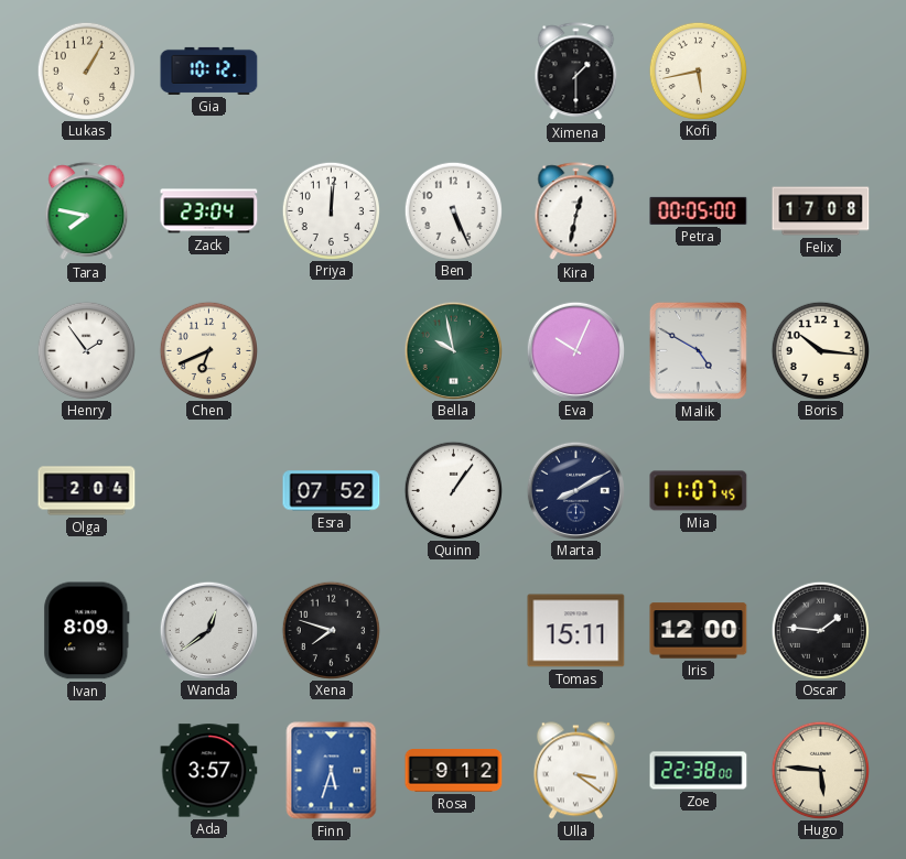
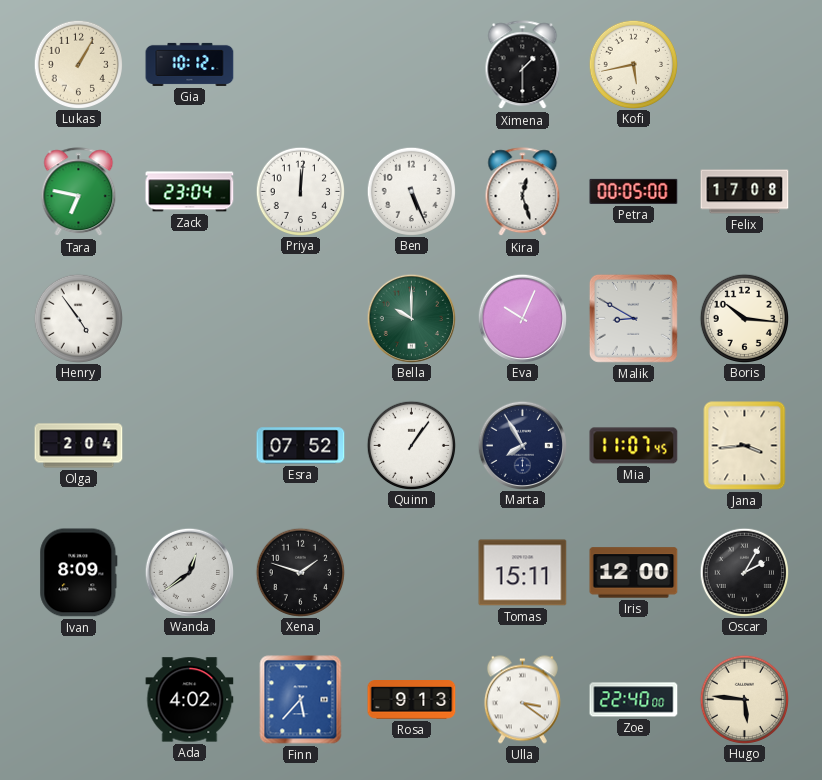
Tara: 7:47 -> 6:47 (79, 192)
Kira: 12:32 -> 12:27 (523, 192)
Henry: 1:54 -> 4:54 (78, 318)
Chen: 6:41 -> none (208, 350)
Bella: 9:58 -> 10:00 (411, 318)
Malik: 4:50 -> 8:50 (633, 318)
Marta: 8:10 -> 7:55 (522, 445)
Jana: none -> 3:44 (745, 446)
Xena: 7:48 -> 1:48 (300, 572)
Oscar: 1:46 -> 2:05 (744, 572)
Ada: 3:57 -> 4:02 (190, 700)
Finn: 5:33 -> 5:37 (301, 700)
Rosa: 9:12 -> 9:13 (412, 700)
Zoe: 22:38 -> 22:40 (634, 700)
